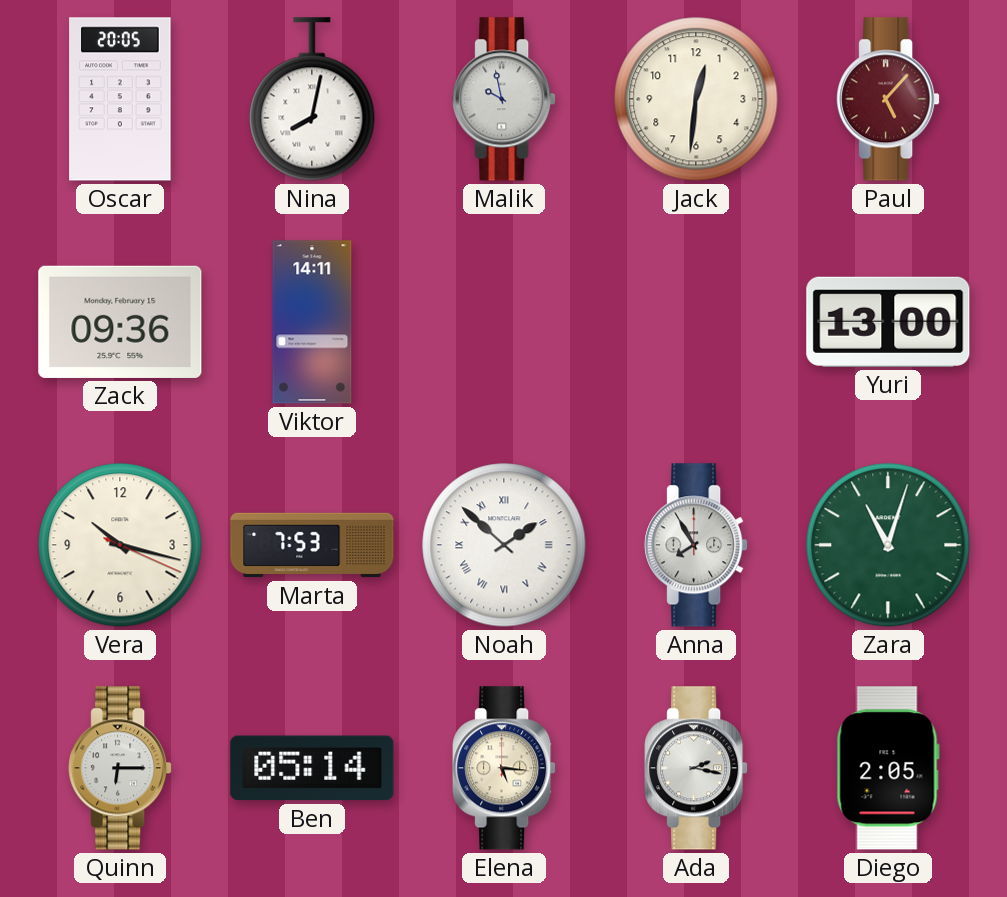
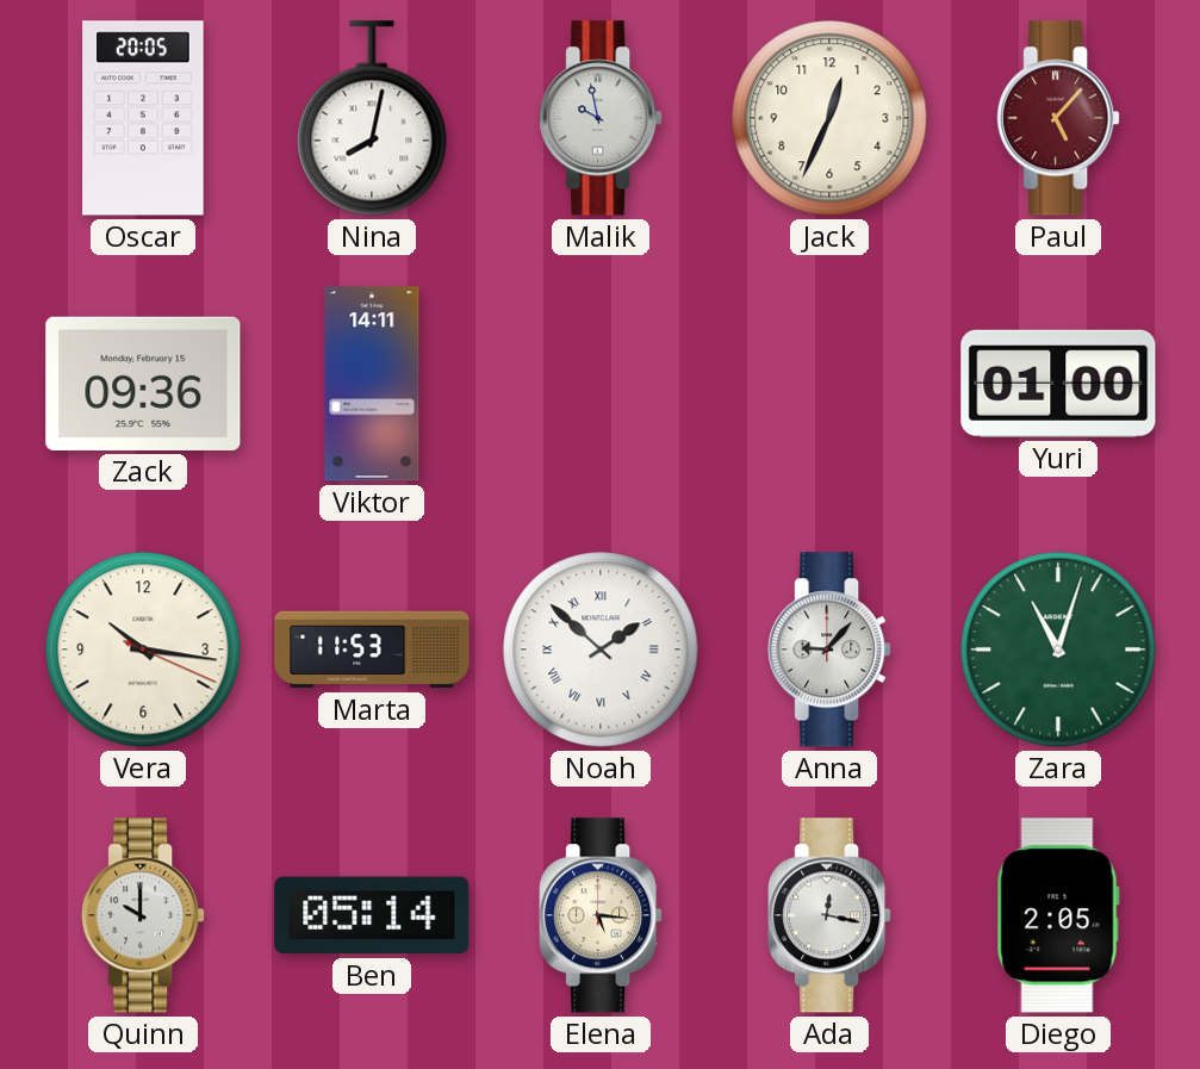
Jack: 12:31 -> 12:34 (829, 118)
Yuri: 13:00 -> 01:00 (1058, 384)
Vera: 10:17 -> 10:16 (143, 650)
Marta: 7:53 -> 11:53 (372, 650)
Anna: 7:55 -> 9:07 (829, 650)
Quinn: 6:15 -> 10:00 (143, 915)
Ada: 2:17 -> 12:17 (829, 915)
